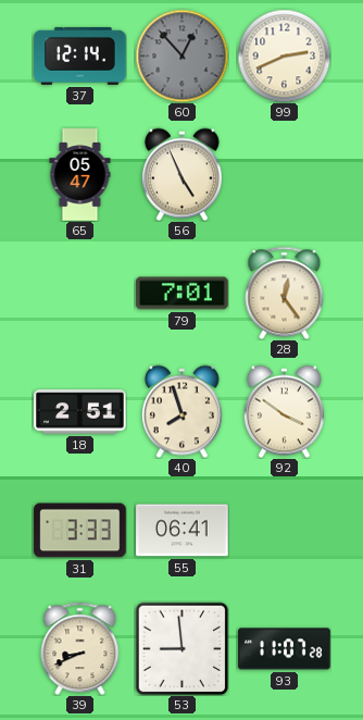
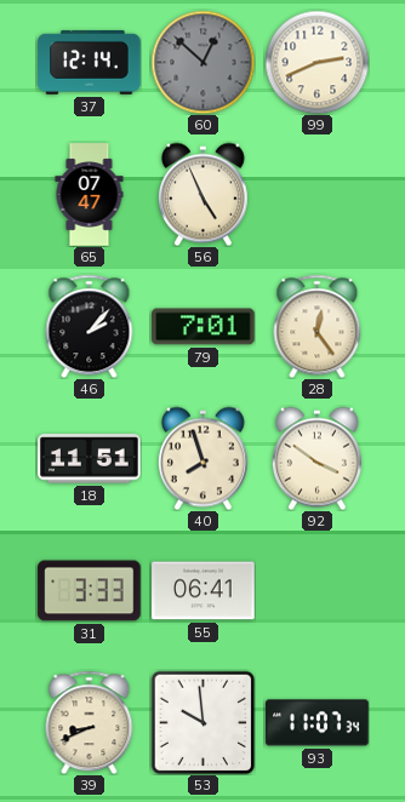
60: 12:53 -> 12:52 (202, 62)
65: 05:47 -> 07:47 (90, 195)
46: none -> 2:07 (90, 326)
18: 2:51 -> 11:51 (90, 459)
53: 8:59 -> 9:59 (202, 722)
93: 11:07:28 -> 11:07:34 (318, 723)
